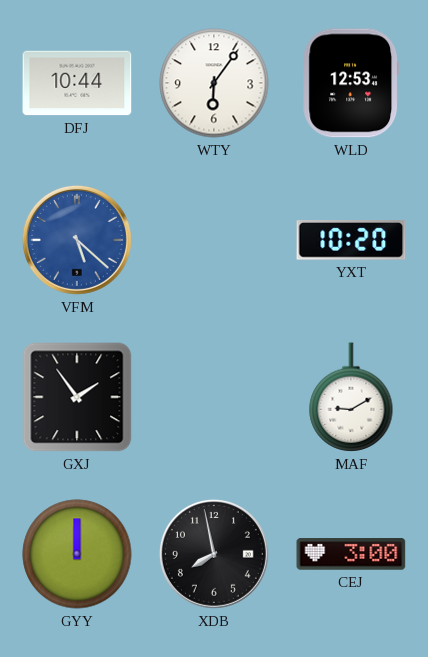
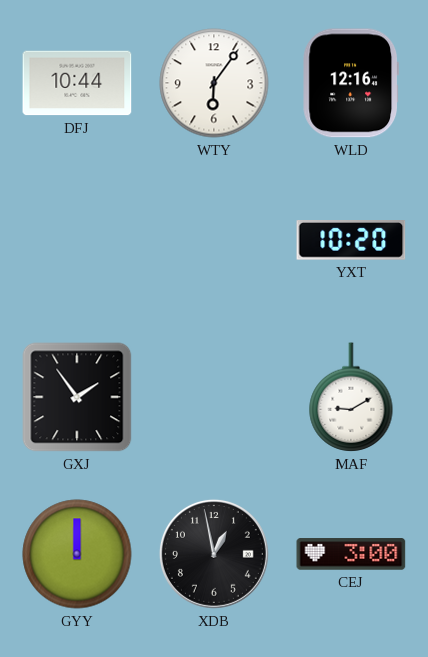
WLD: 12:53 -> 12:16 (350, 83)
VFM: 5:22 -> none (77, 240)
XDB: 7:58 -> 12:58 (214, 554)
